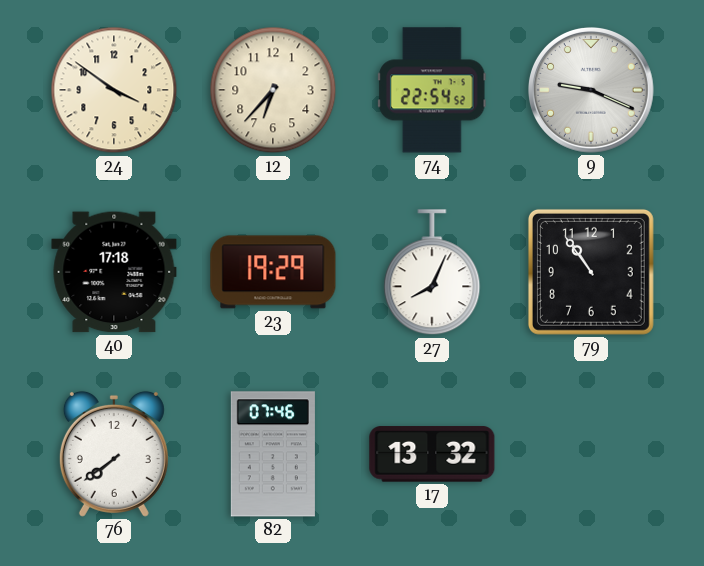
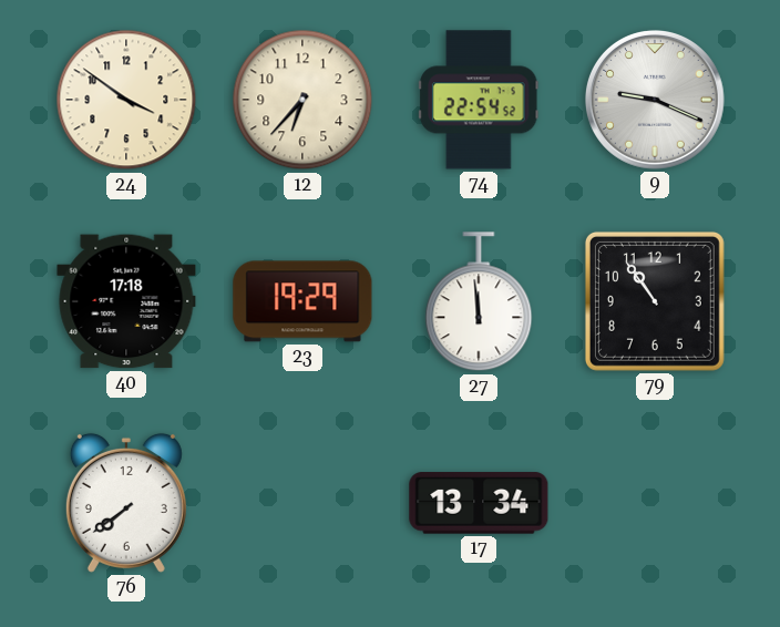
27: 8:04 -> 11:59 (479, 302)
82: 07:46 -> none (273, 454)
17: 13:32 -> 13:34 (479, 503)
